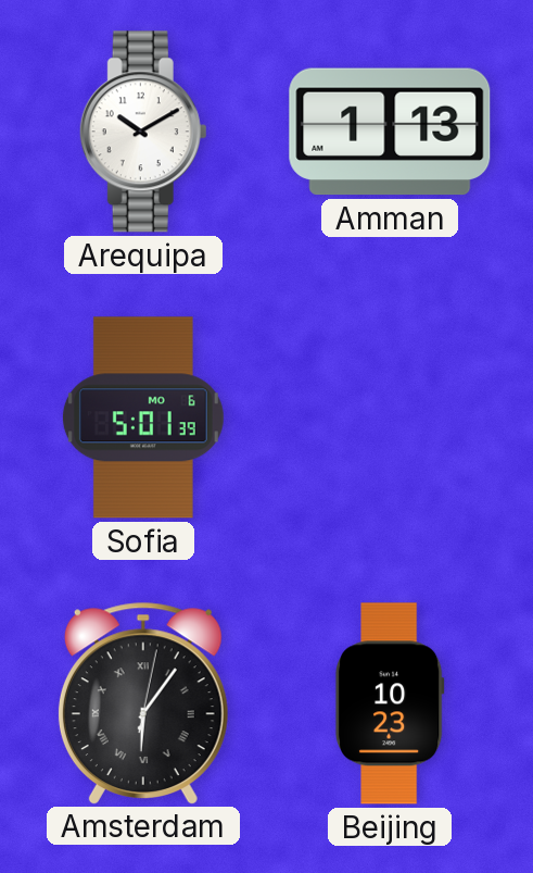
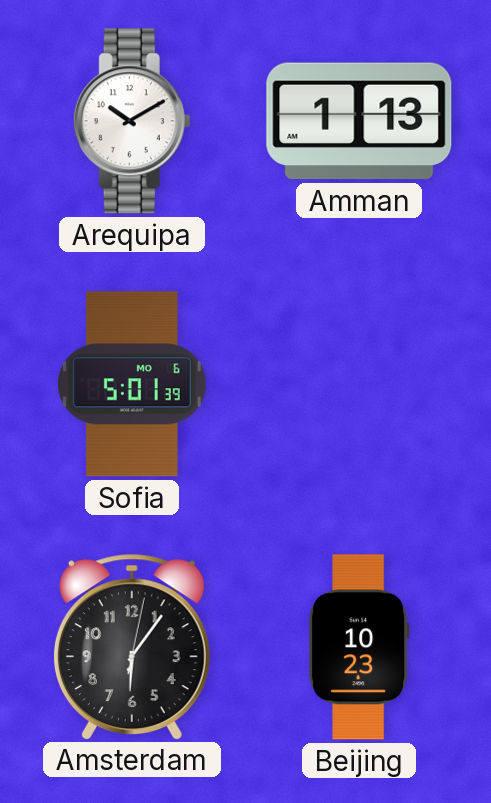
Amsterdam numerals: Roman -> Arabic (132, 646)
